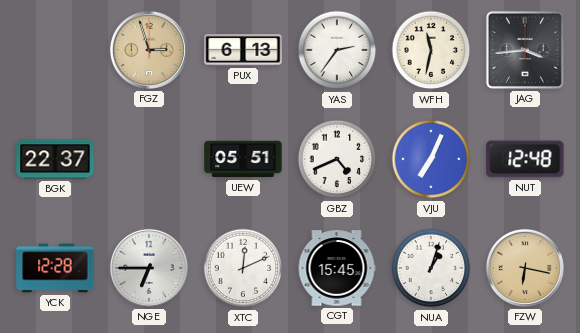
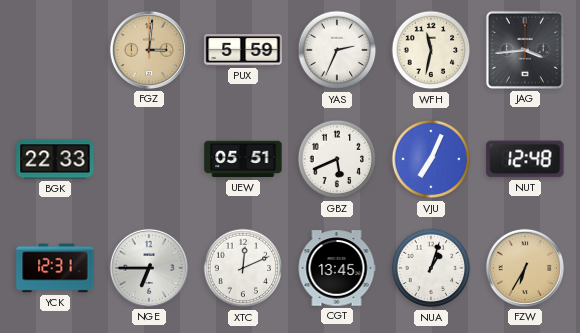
FGZ: 2:57 -> 3:01 (149, 50)
PUX: 6:13 -> 5:59 (243, 50)
YAS: 2:36 -> 2:34 (337, 50)
BGK: 22:37 -> 22:33 (55, 159)
GBZ: 4:41 -> 5:41 (337, 159)
YCK: 12:28 -> 12:31 (55, 268)
CGT: 15:45 -> 13:45 (337, 268)
FZW: 6:17 -> 6:35 (525, 268)
